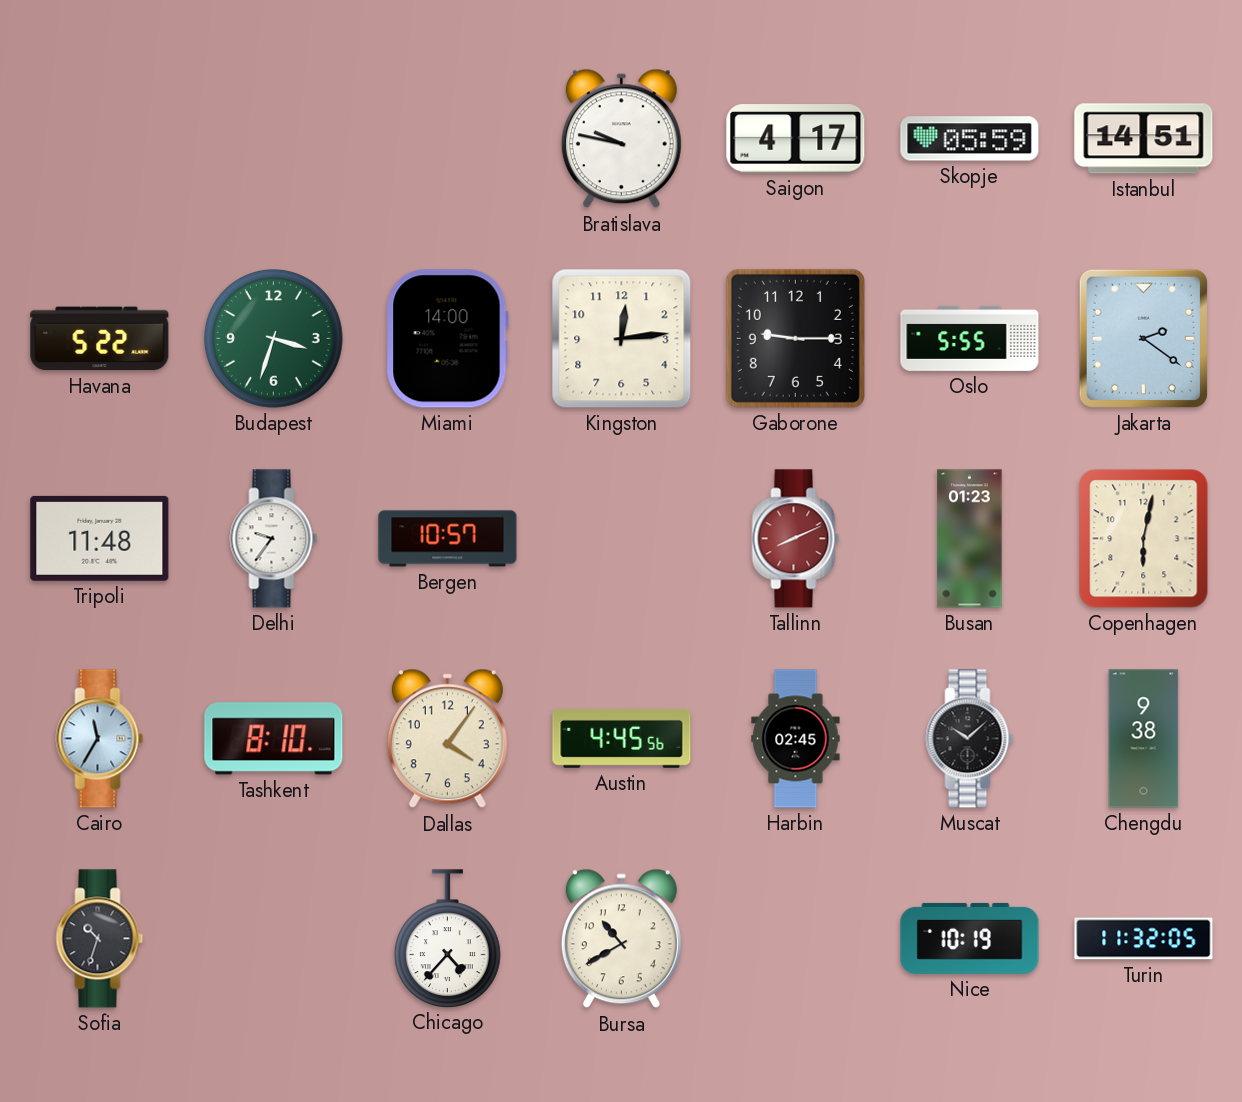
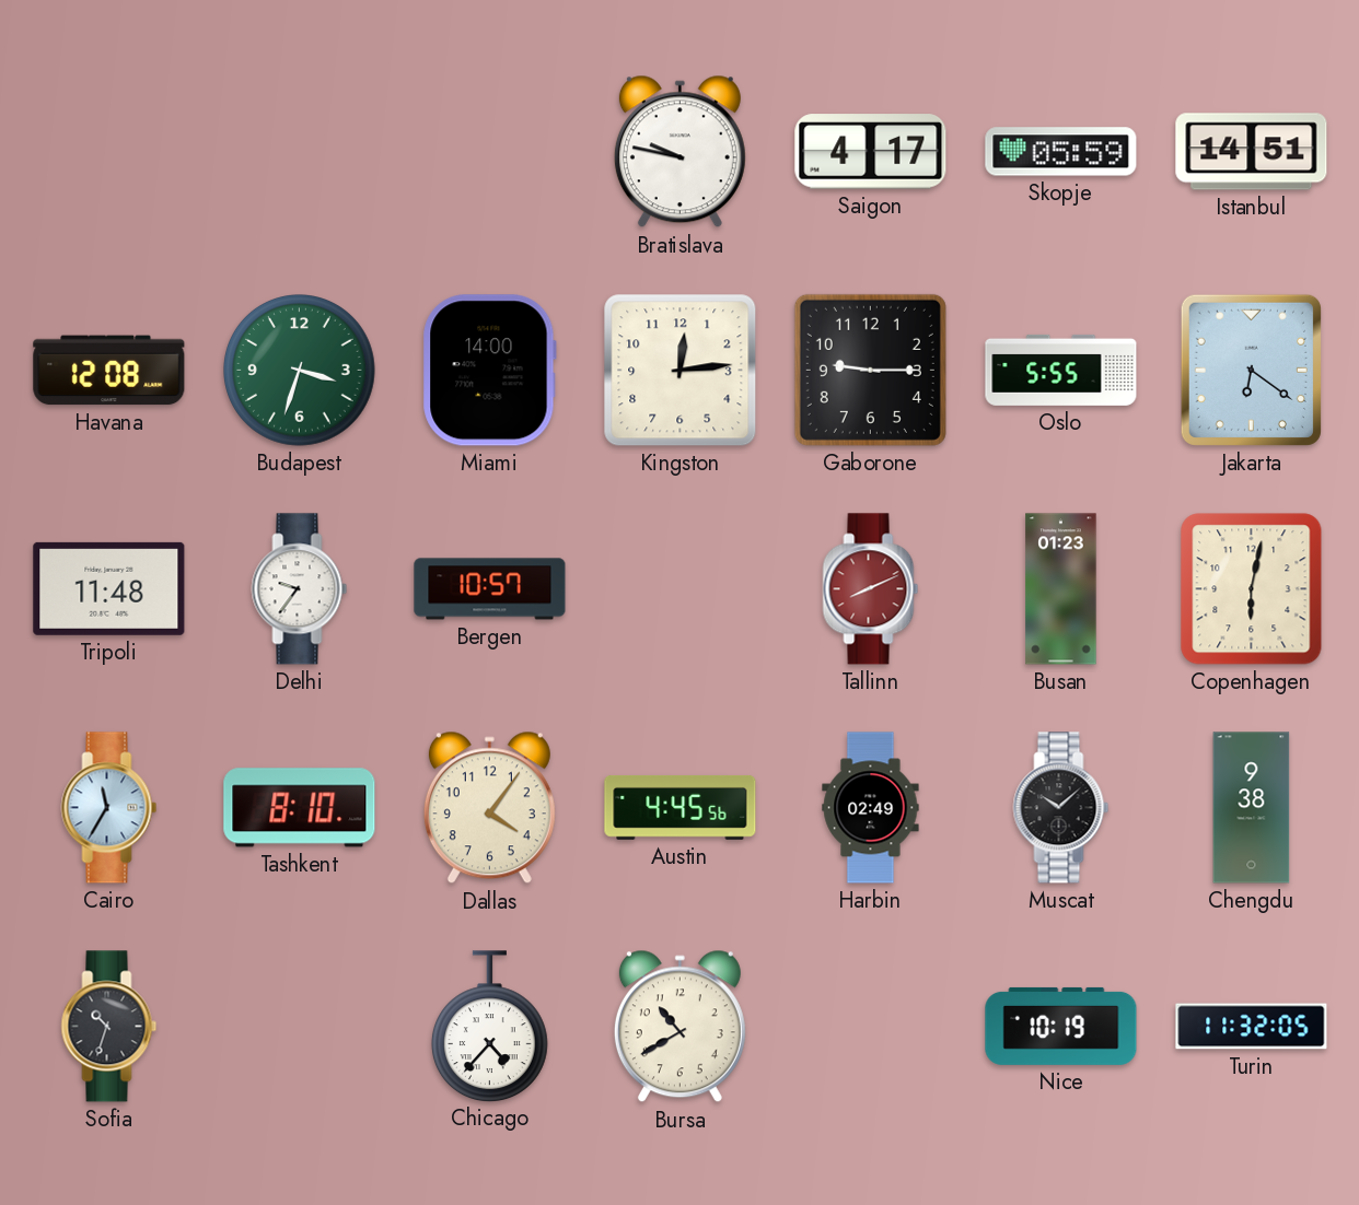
Havana: 5:22 -> 12:08 (109, 371)
Jakarta: 2:21 -> 6:21 (1251, 370)
Harbin: 02:45 -> 02:49 (871, 808)
